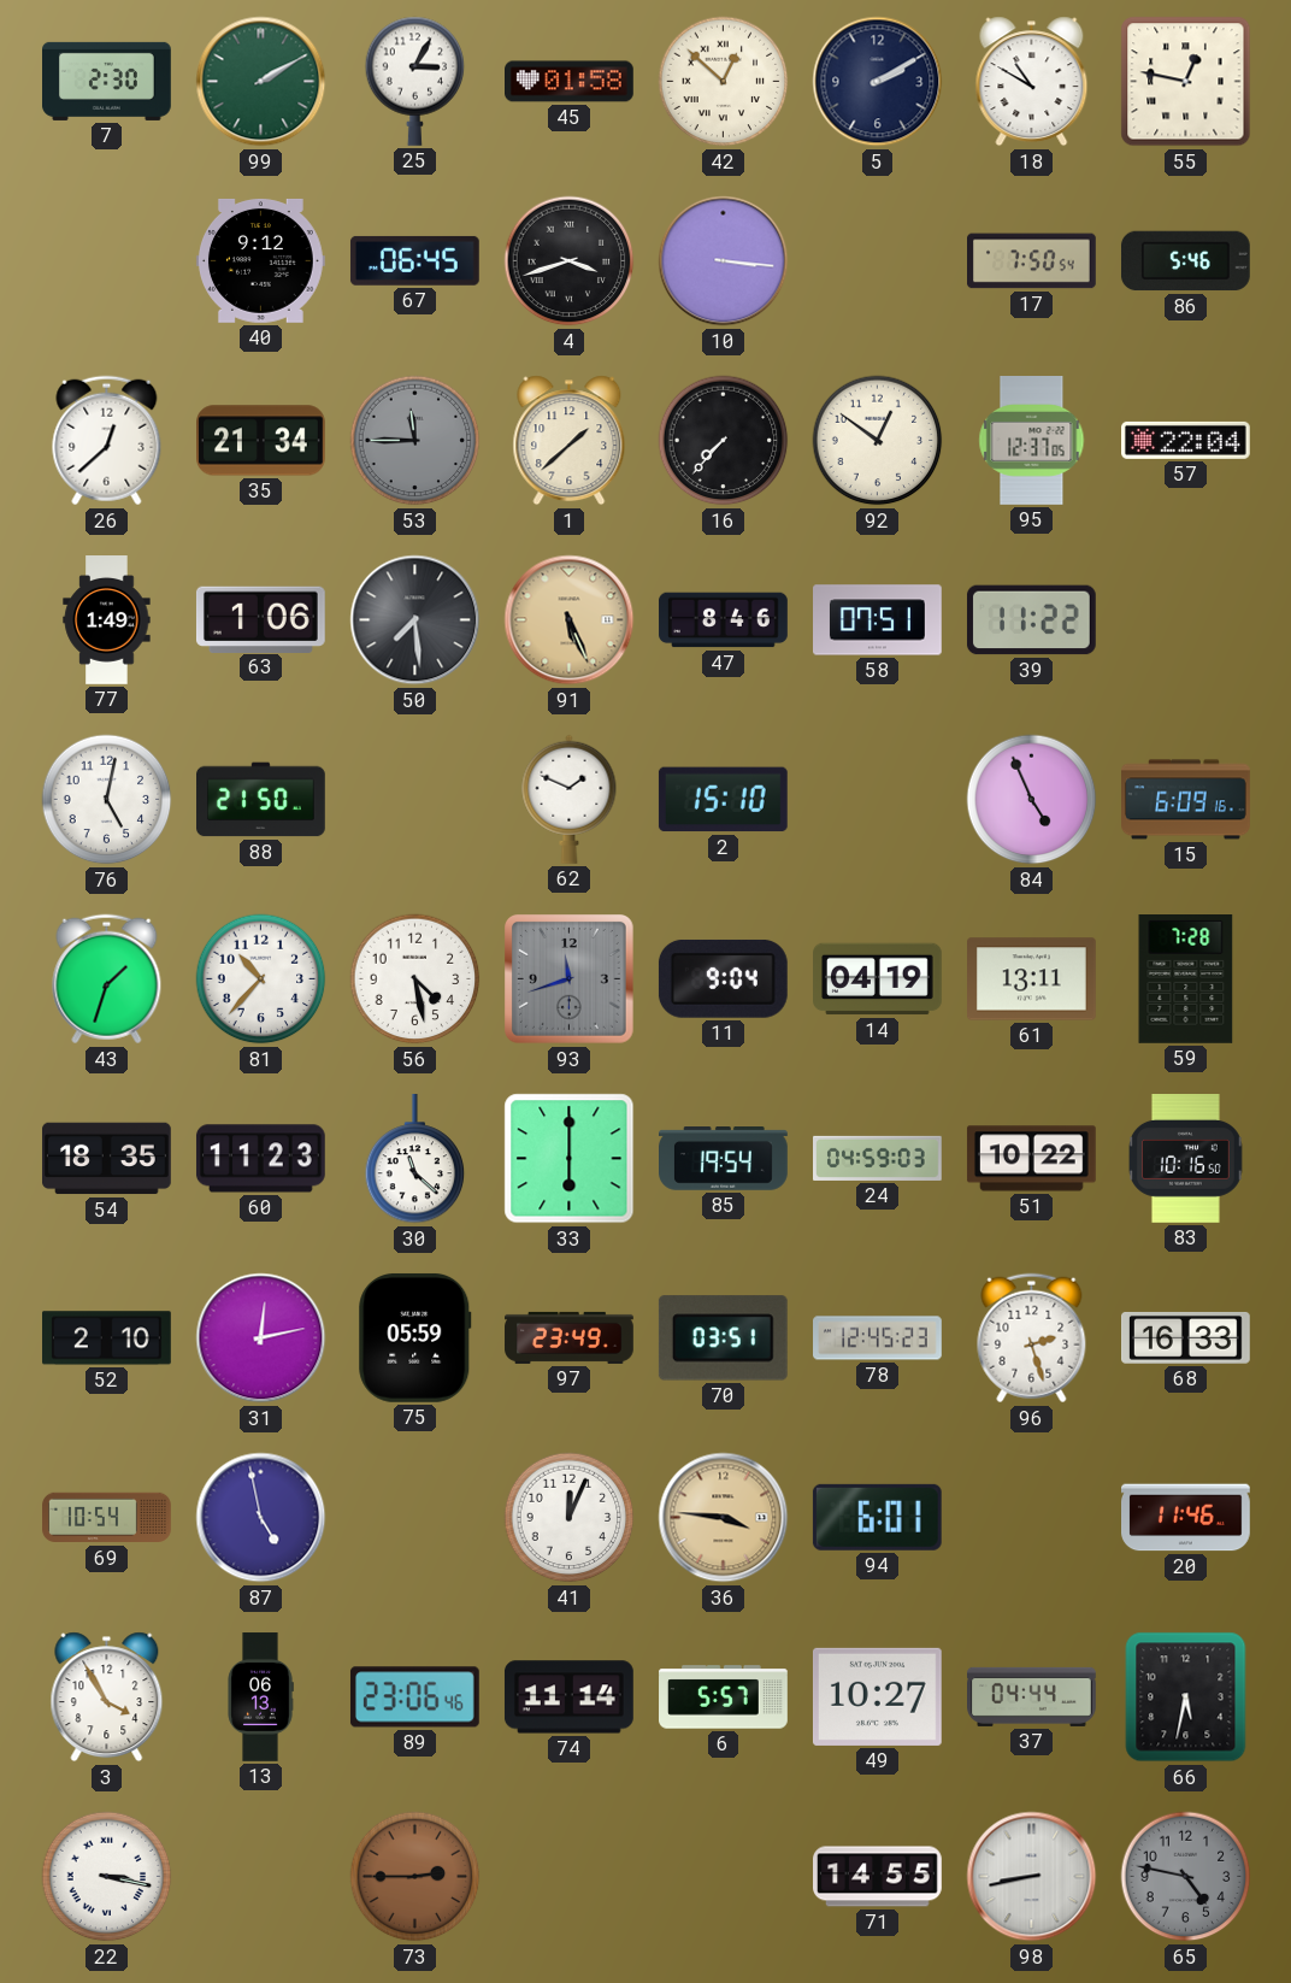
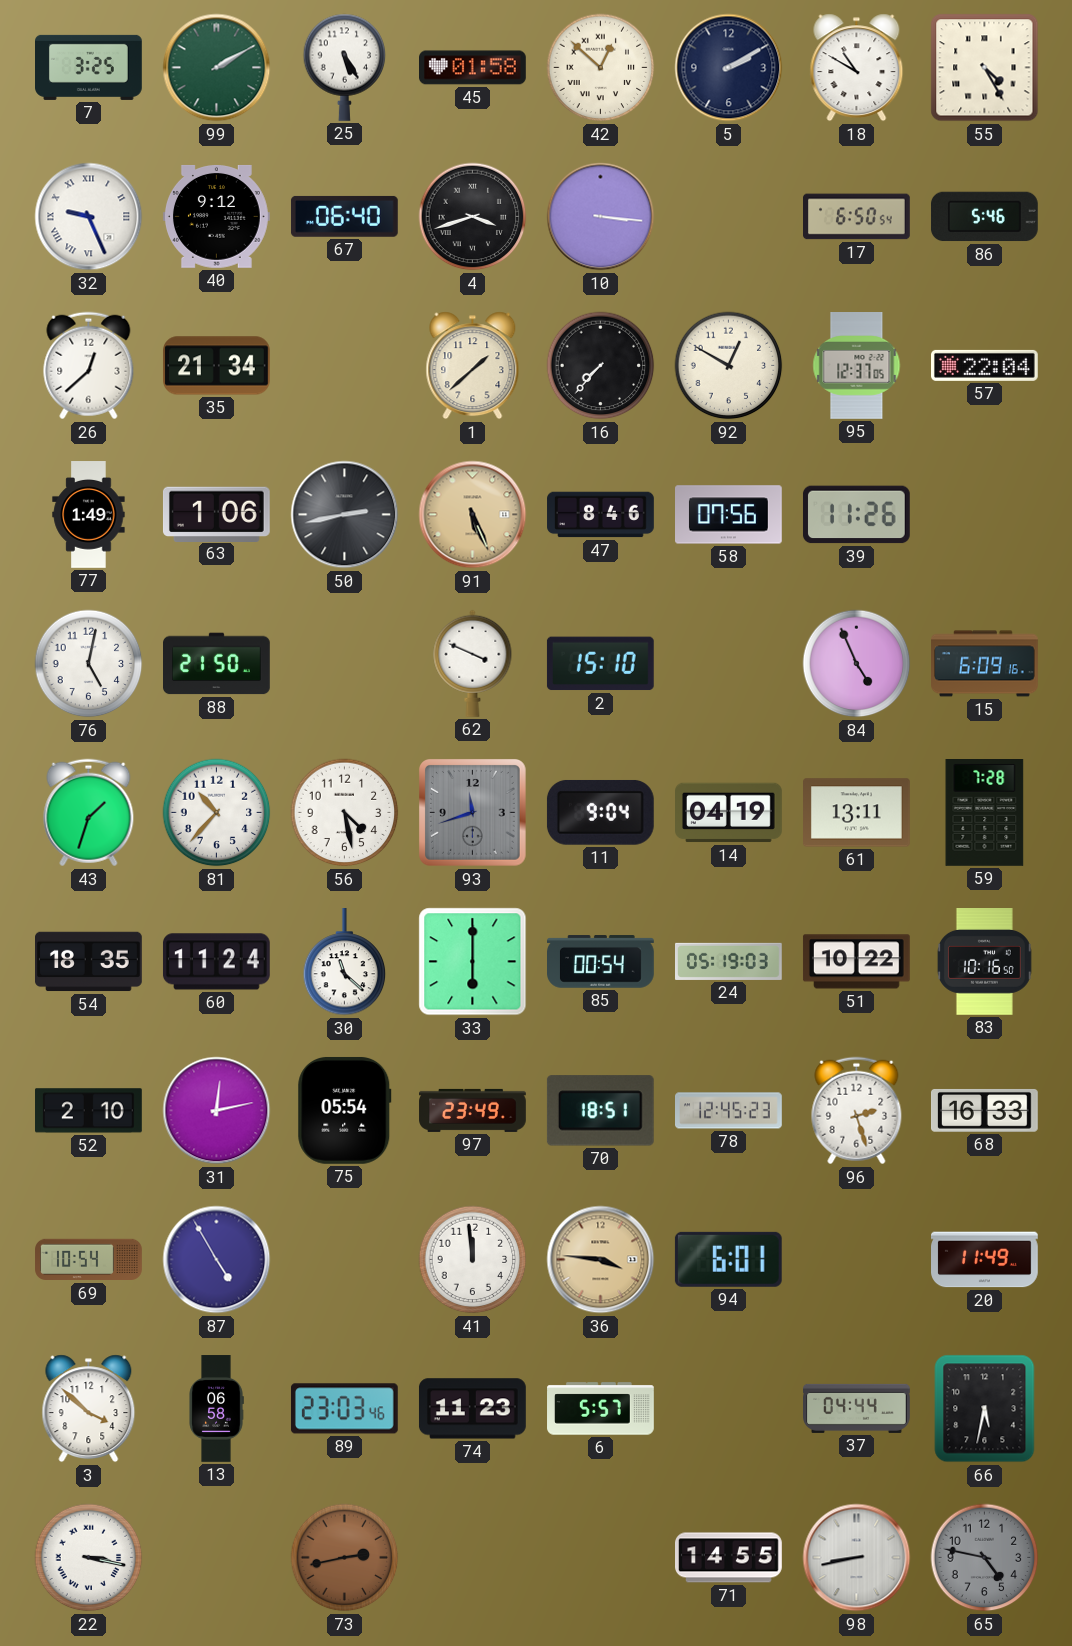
7: 2:30 -> 3:25 (89, 67)
25: 3:05 -> 5:25 (345, 67)
55: 12:47 -> 4:25 (985, 68)
32: none -> 9:26 (89, 217)
67: 06:45 -> 06:40 (344, 216)
17: 7:50 -> 6:50 (857, 217)
53: 11:45 -> none (415, 441)
92: 12:51 -> 12:50 (729, 366)
50: 7:29 -> 2:43 (345, 515)
58: 07:51 -> 07:56 (729, 515)
39: 11:22 -> 11:26 (856, 515)
62: 1:49 -> 3:49 (473, 663)
60: 11:23 -> 11:24 (216, 962)
85: 19:54 -> 00:54 (601, 962)
24: 04:59 -> 05:19 (729, 961)
75: 05:59 -> 05:54 (345, 1110)
70: 03:51 -> 18:51 (600, 1111)
87: 4:58 -> 4:55 (217, 1260)
41: 12:04 -> 11:59 (473, 1260)
20: 11:46 -> 11:49 (985, 1260)
3: 3:55 -> 3:52 (89, 1409)
13: 06:13 -> 06:58 (216, 1409)
89: 23:06 -> 23:03 (344, 1409)
74: 11:14 -> 11:23 (473, 1409)
49: 10:27 -> none (877, 1696)
73: 2:45 -> 2:43 (345, 1558)
